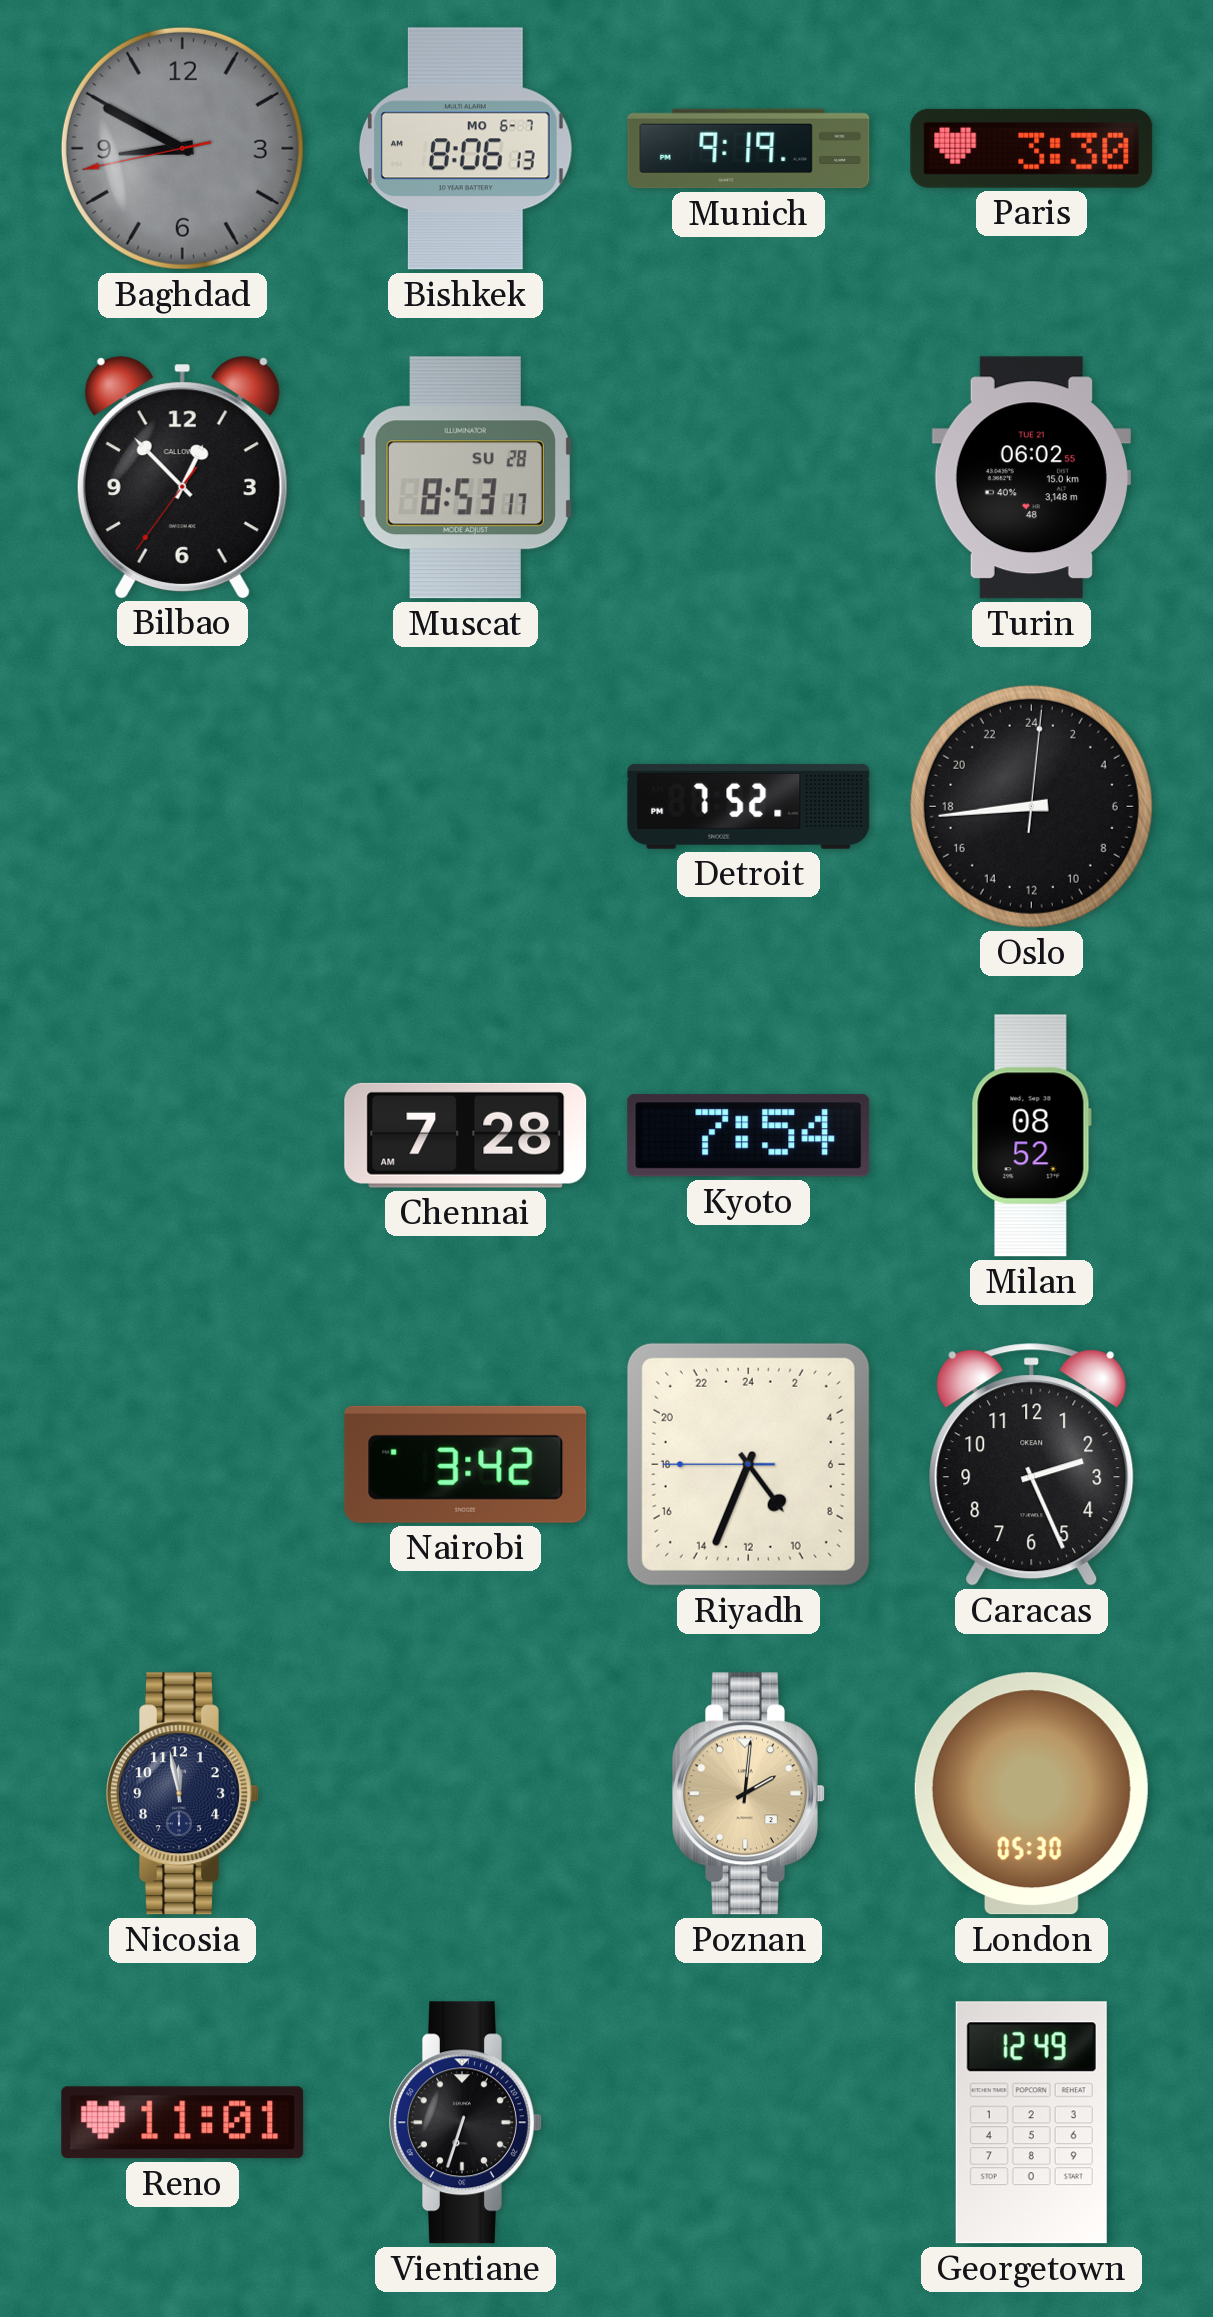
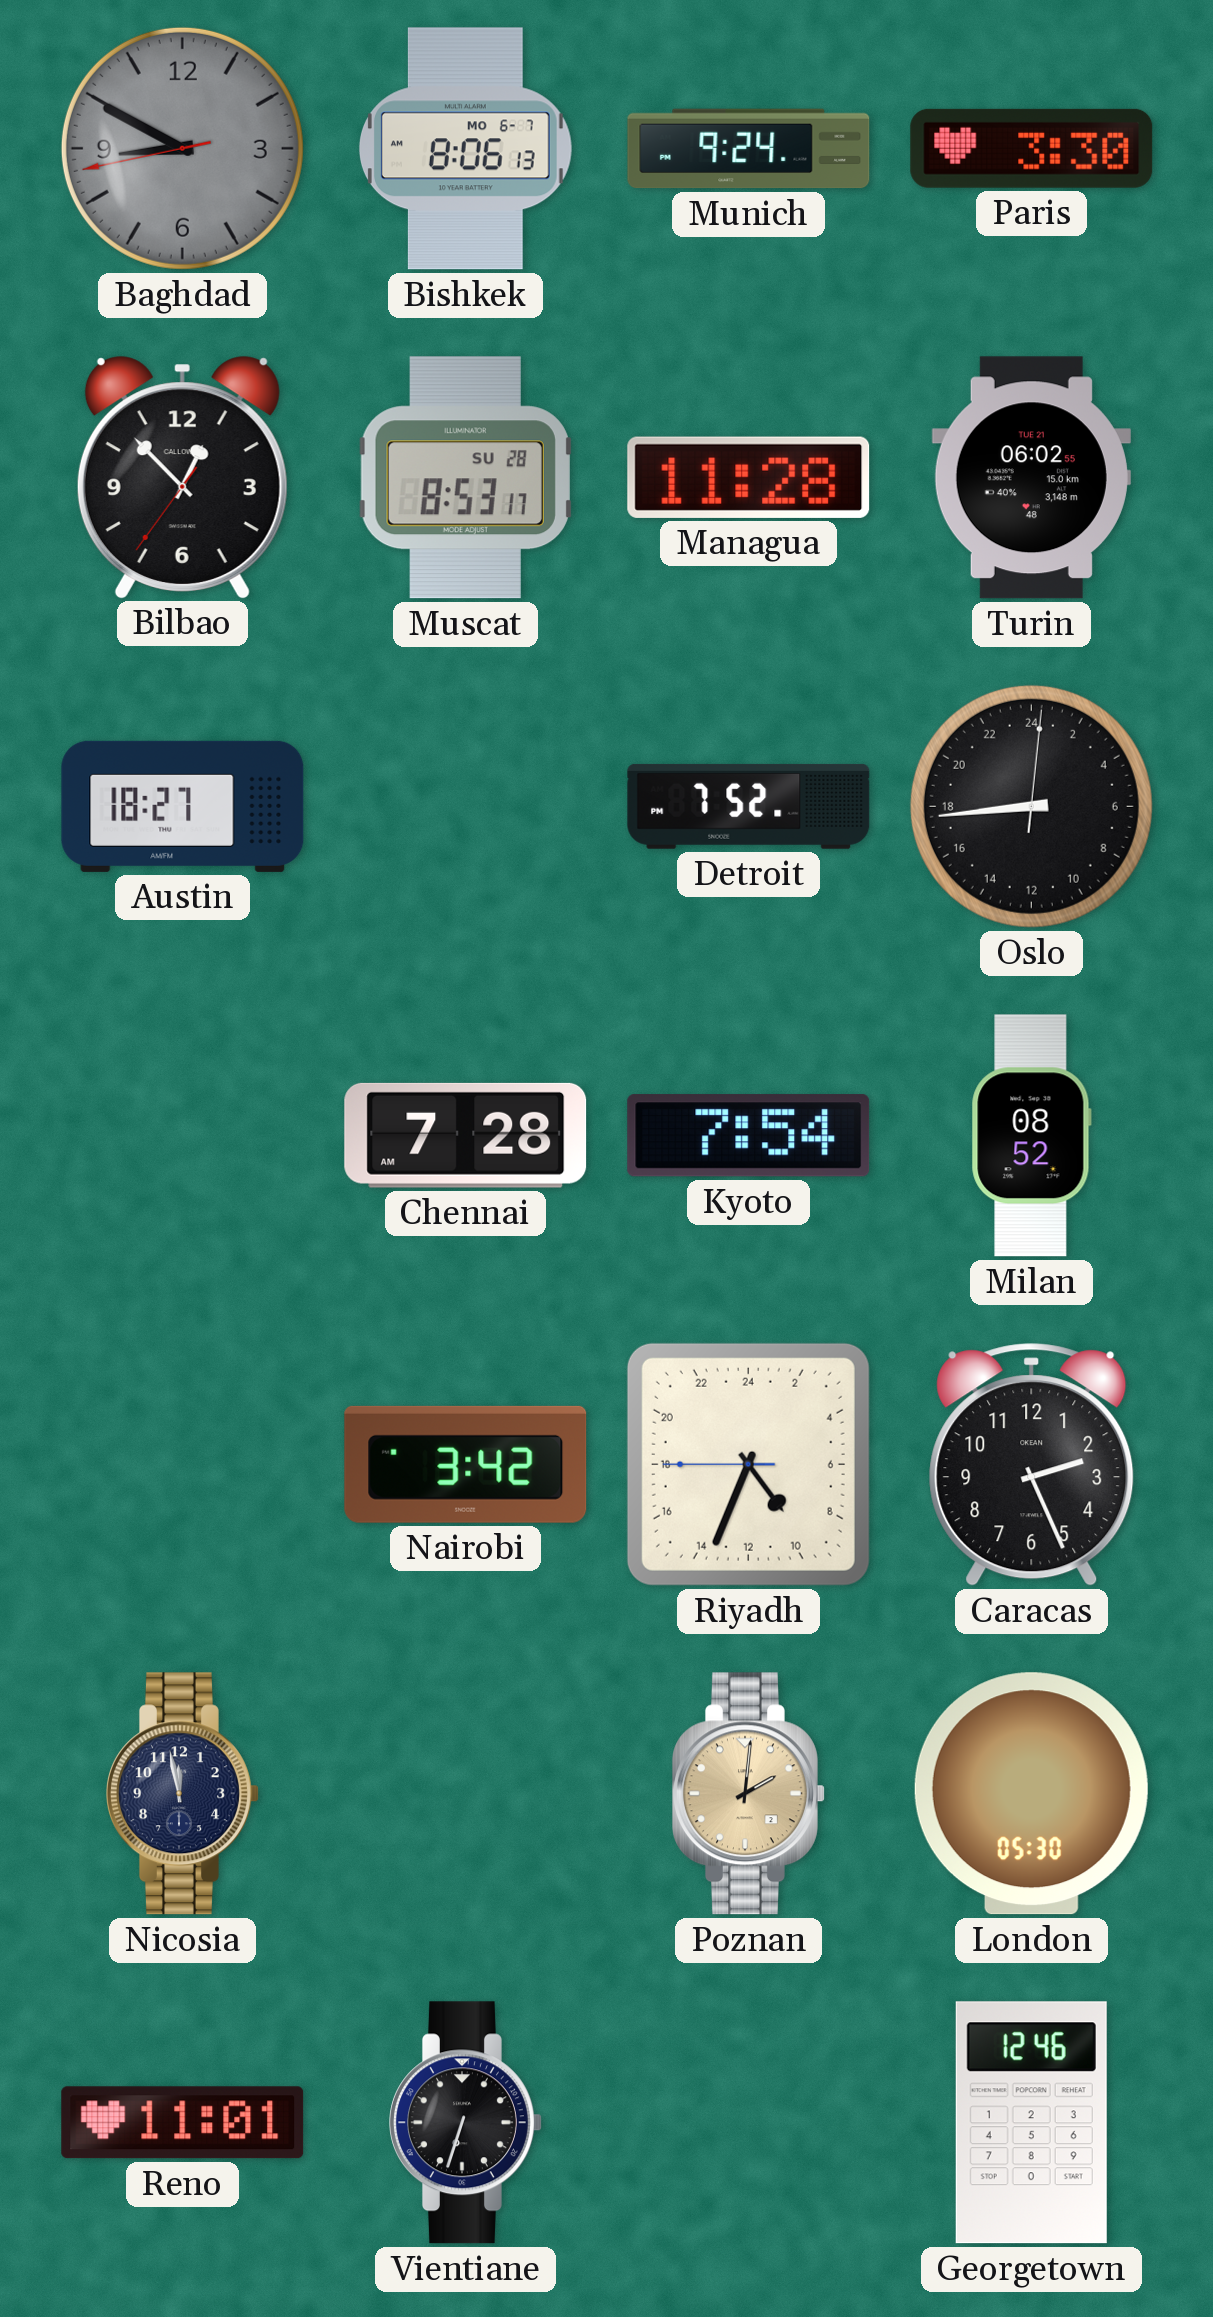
Munich: 9:19 -> 9:24 (749, 149)
Managua: none -> 11:28 (749, 477)
Austin: none -> 18:27 (183, 806)
Georgetown: 12:49 -> 12:46 (1031, 2123)
